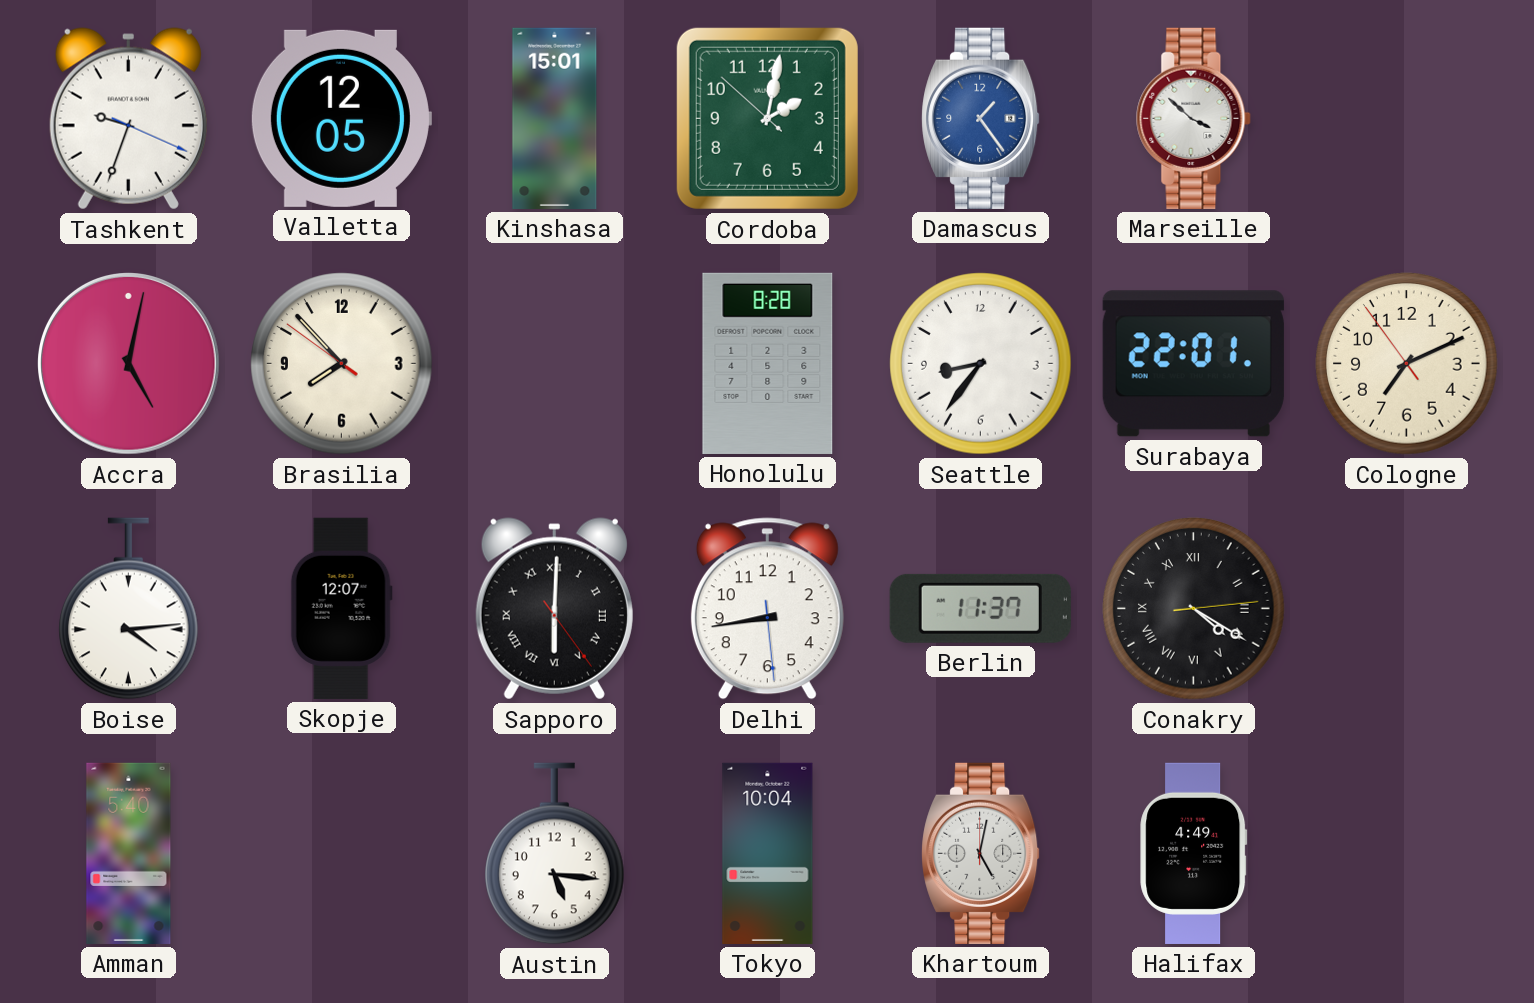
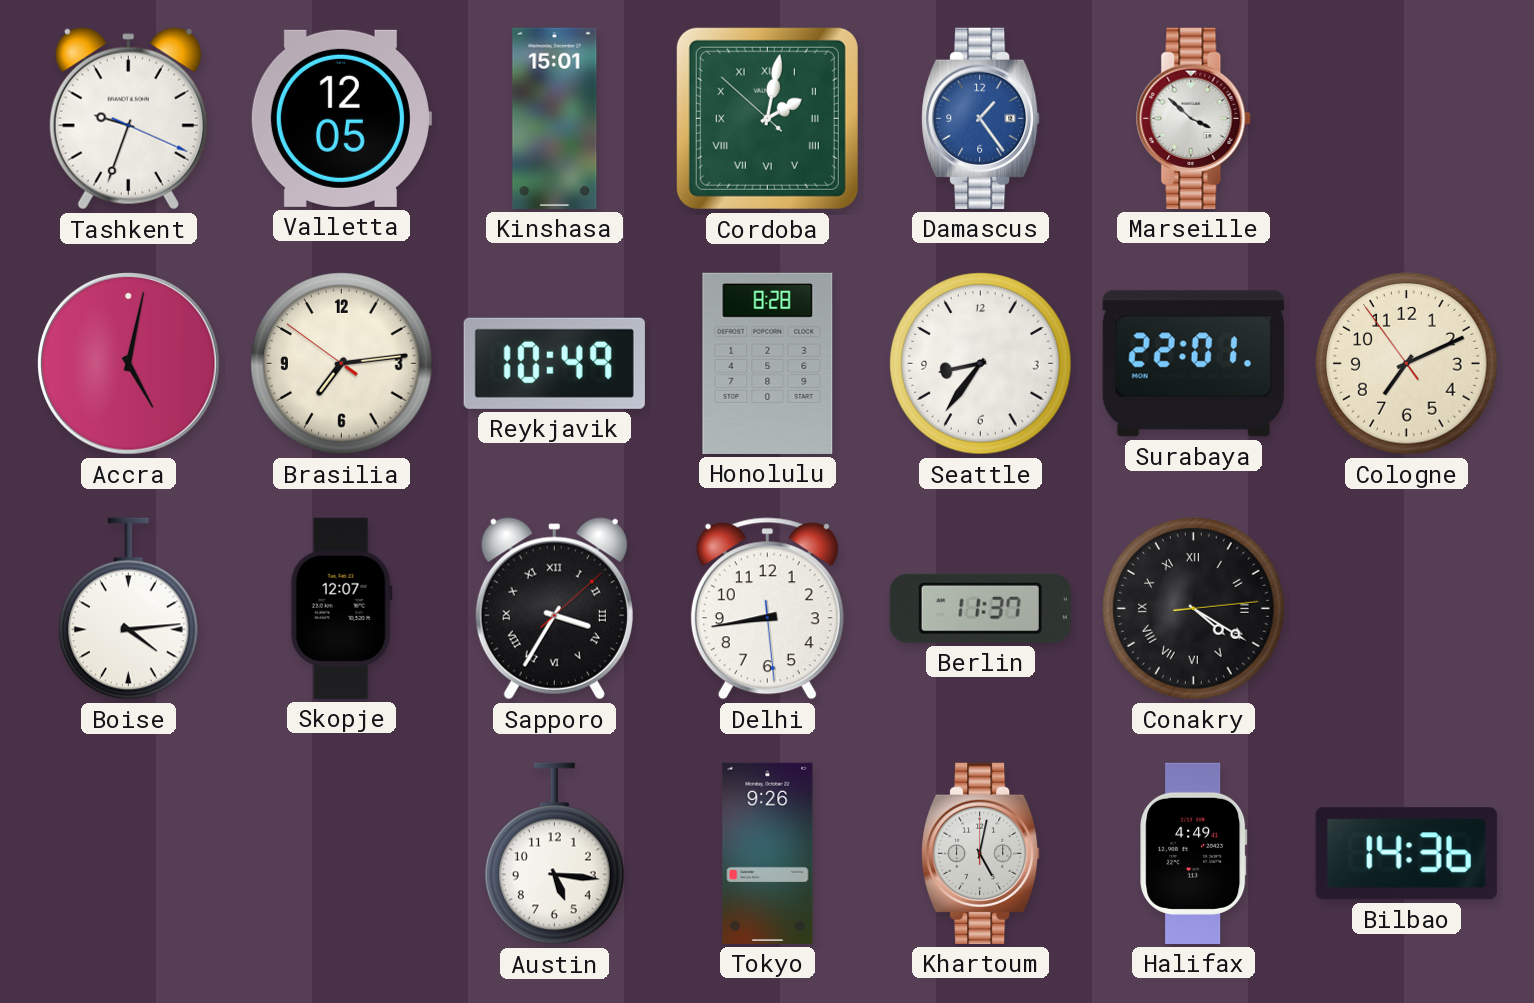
Cordoba numerals: Arabic -> Roman (767, 118)
Brasilia: 7:52 -> 7:13 (342, 364)
Reykjavik: none -> 10:49 (554, 363)
Sapporo: 6:00 -> 3:35 (554, 609)
Amman: 5:40 -> none (129, 853)
Tokyo: 10:04 -> 9:26 (768, 853)
Bilbao: none -> 14:36 (1406, 854)
